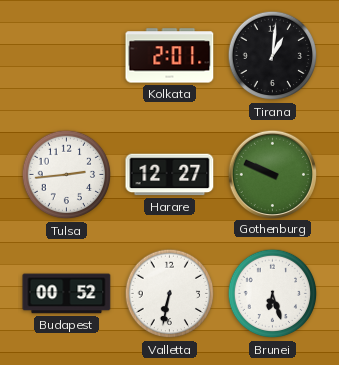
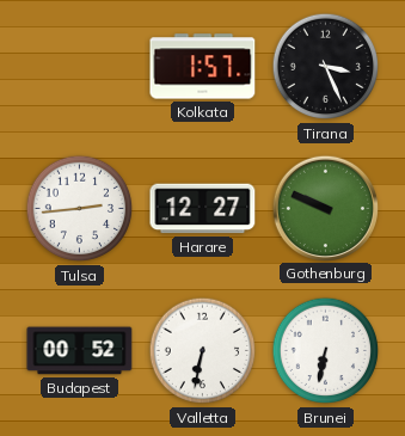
Kolkata: 2:01 -> 1:57 (203, 67)
Tirana: 1:01 -> 3:26 (326, 67)
Brunei: 6:27 -> 6:32 (326, 351)
